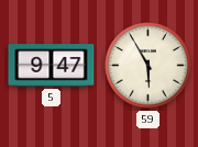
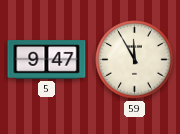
59: 5:55 -> 11:55 (135, 60)
